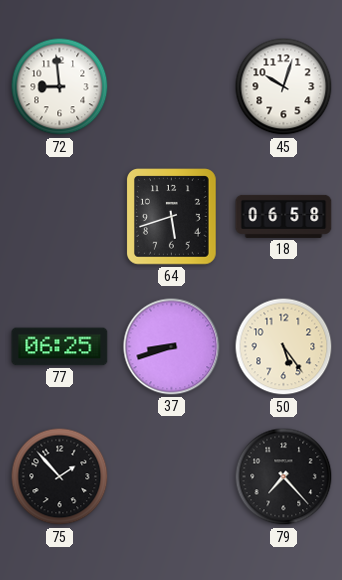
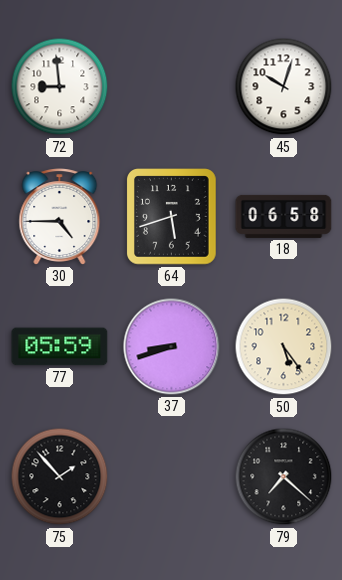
30: none -> 4:45 (60, 217)
77: 06:25 -> 05:59 (60, 347)
79: 7:23 -> 7:22 (284, 477)
